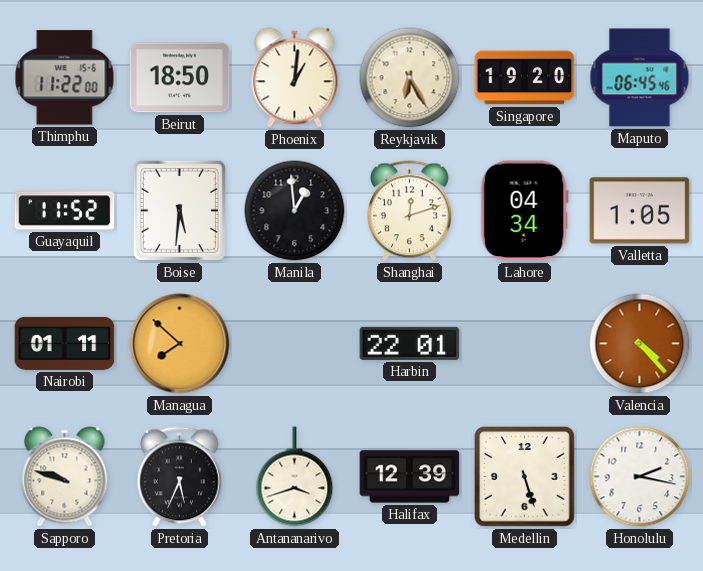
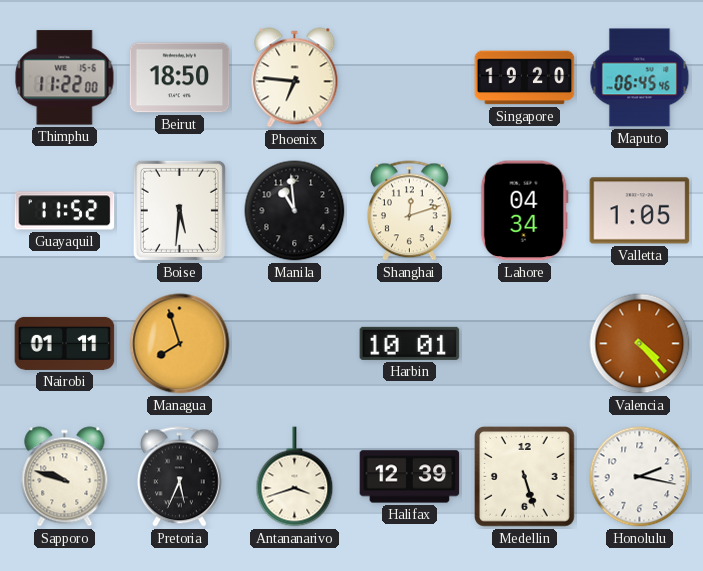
Phoenix: 1:01 -> 6:46 (295, 78)
Reykjavik: 6:25 -> none (410, 78)
Manila: 12:59 -> 10:59 (295, 211)
Managua: 7:52 -> 7:57 (180, 344)
Harbin: 22:01 -> 10:01 (410, 343)
